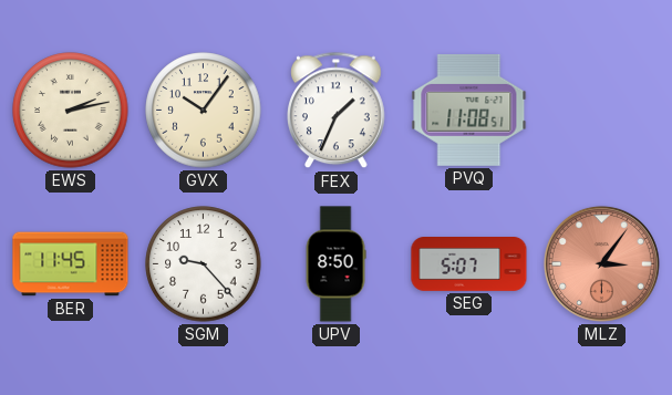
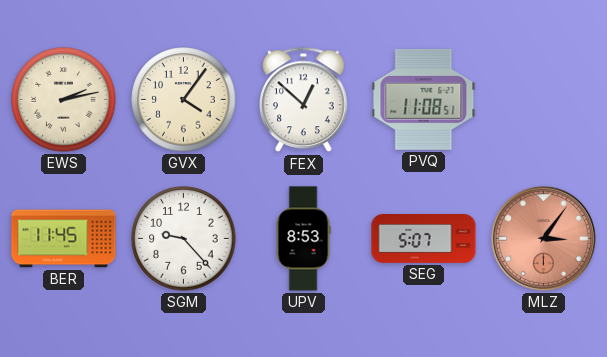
GVX: 10:06 -> 4:06 (184, 100)
FEX: 1:34 -> 12:52 (304, 100)
UPV: 8:50 -> 8:53 (303, 239)
